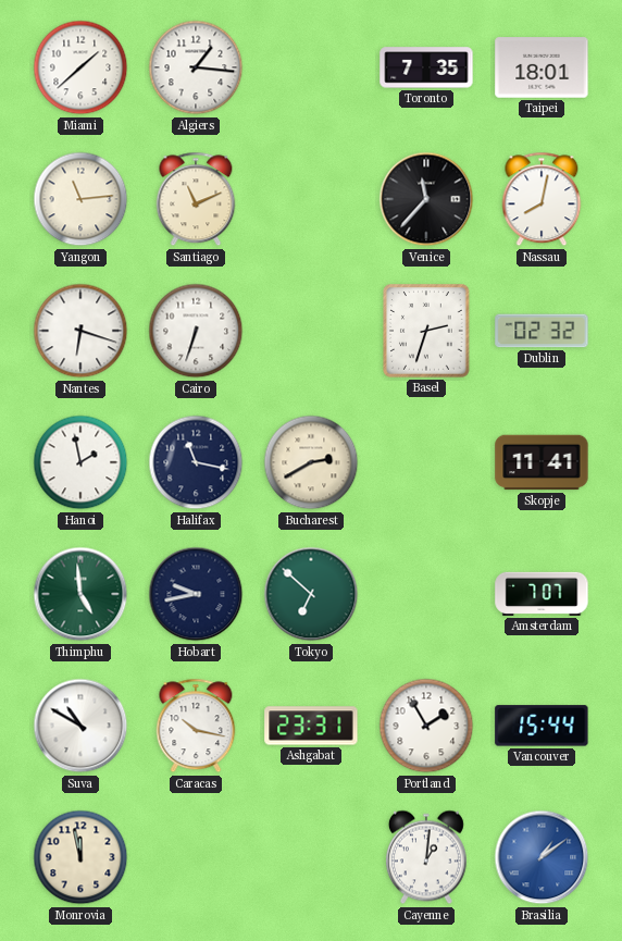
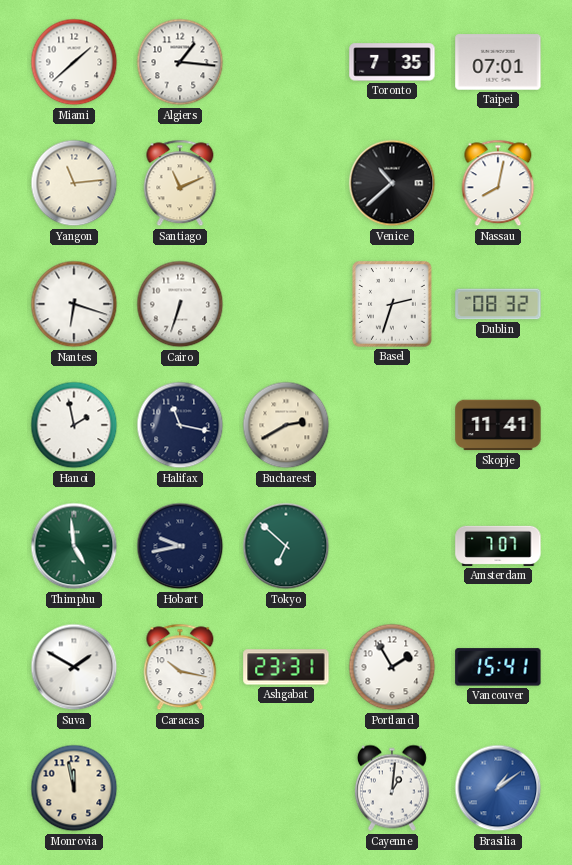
Taipei: 18:01 -> 07:01 (498, 62)
Venice: 11:37 -> 10:38 (392, 183)
Dublin: 02:32 -> 08:32 (498, 304)
Suva: 10:50 -> 1:50 (74, 667)
Vancouver: 15:44 -> 15:41 (498, 667)
